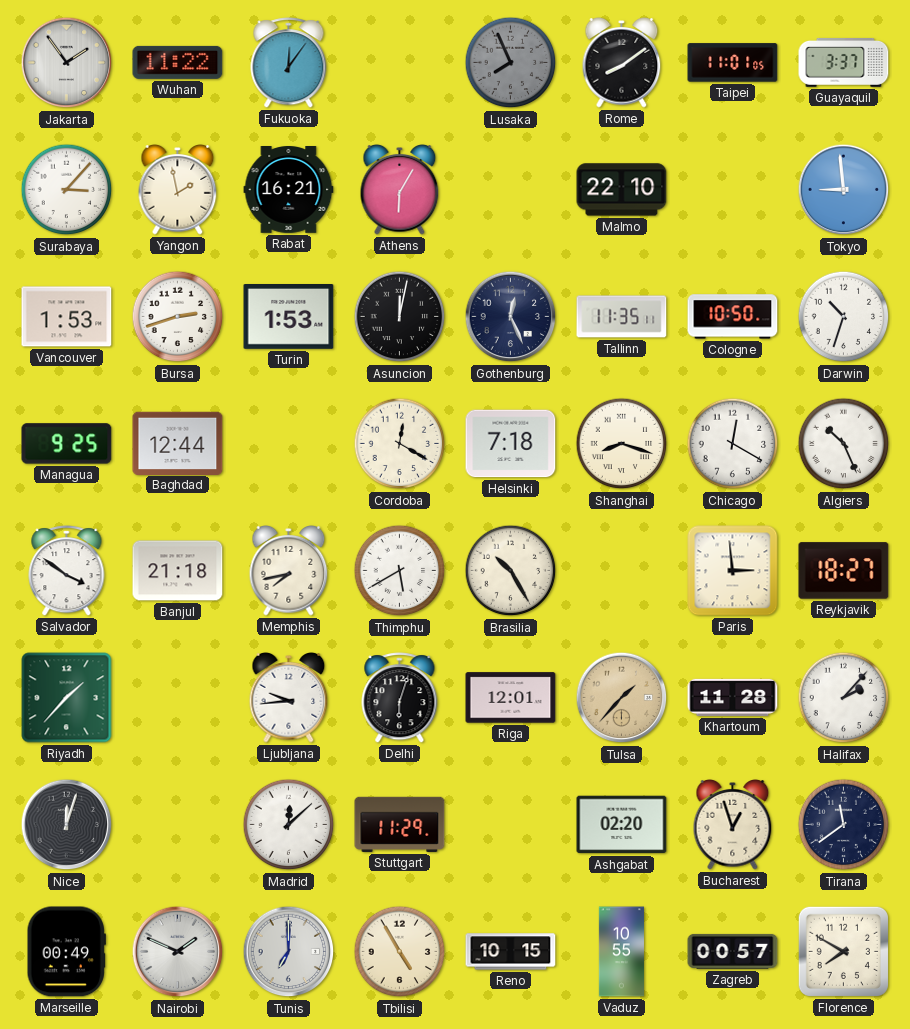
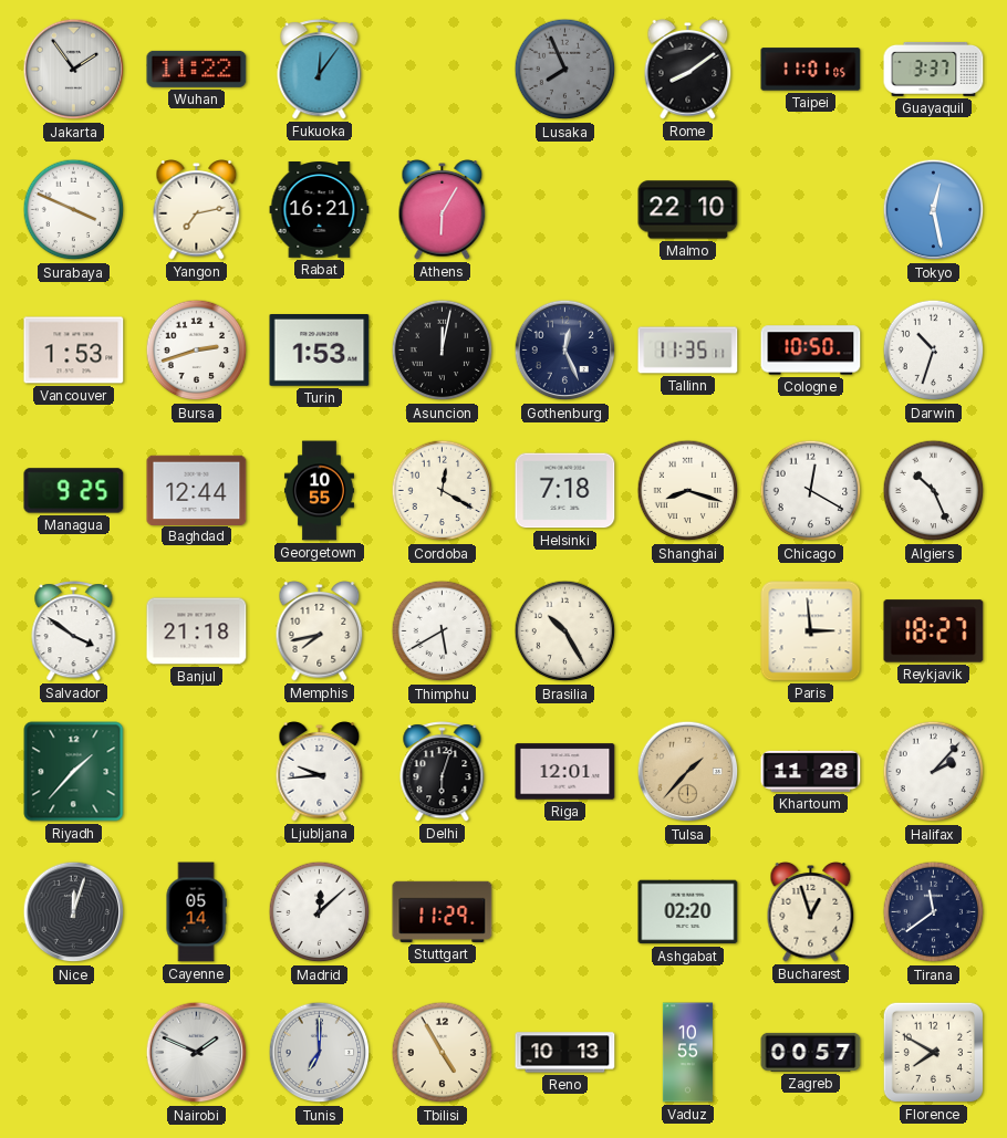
Surabaya: 3:07 -> 3:49 (74, 210)
Yangon: 1:58 -> 7:13 (197, 210)
Tokyo: 8:59 -> 12:28 (934, 210)
Georgetown: none -> 10:55 (319, 491)
Cayenne: none -> 05:14 (196, 912)
Marseille: 00:49 -> none (66, 952)
Reno: 10:15 -> 10:13 (565, 1053)
